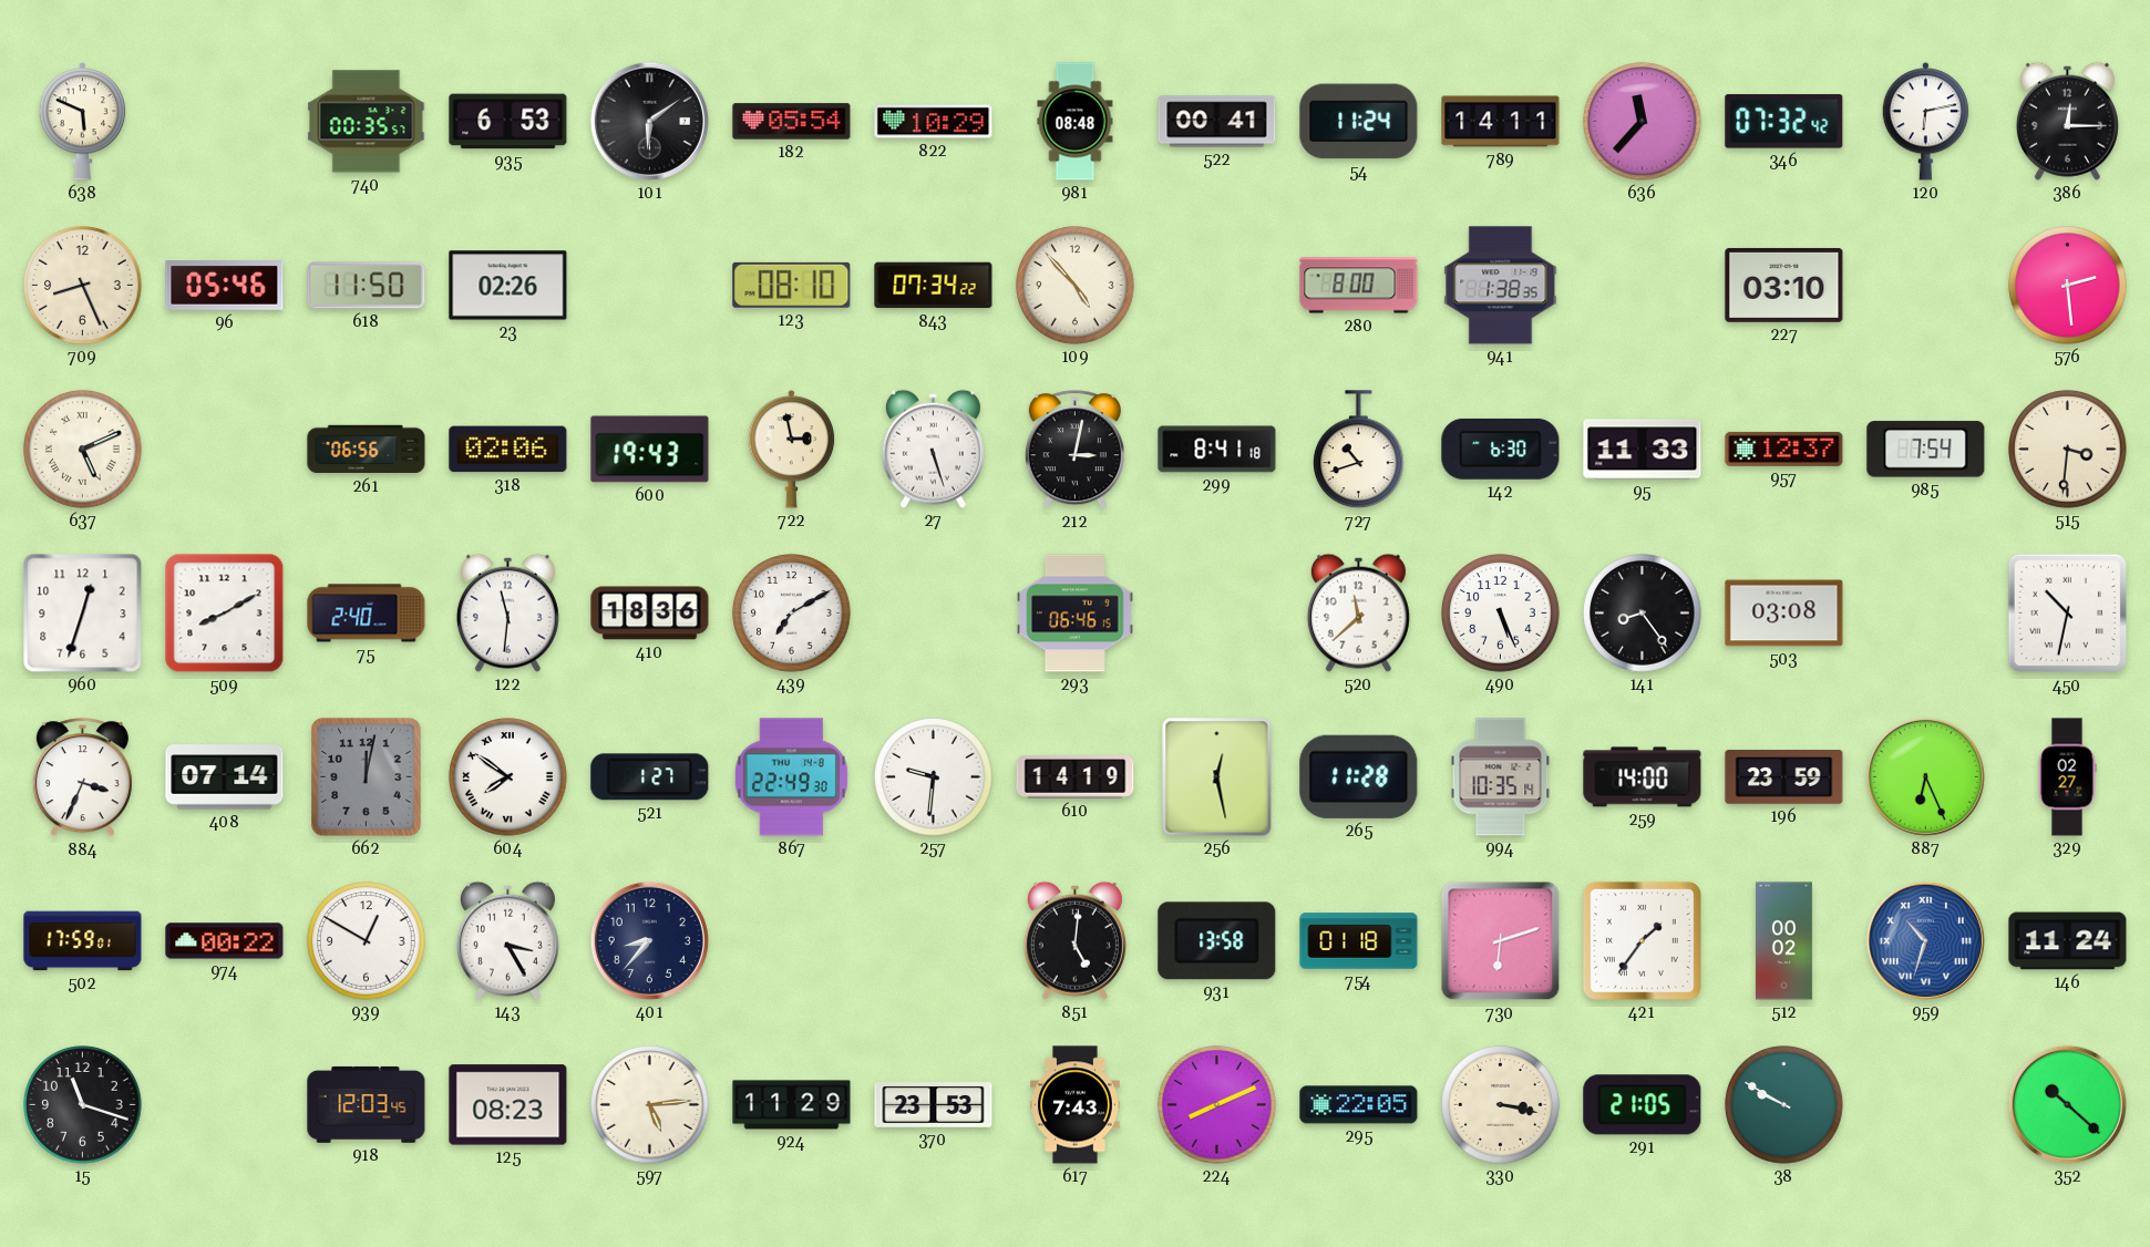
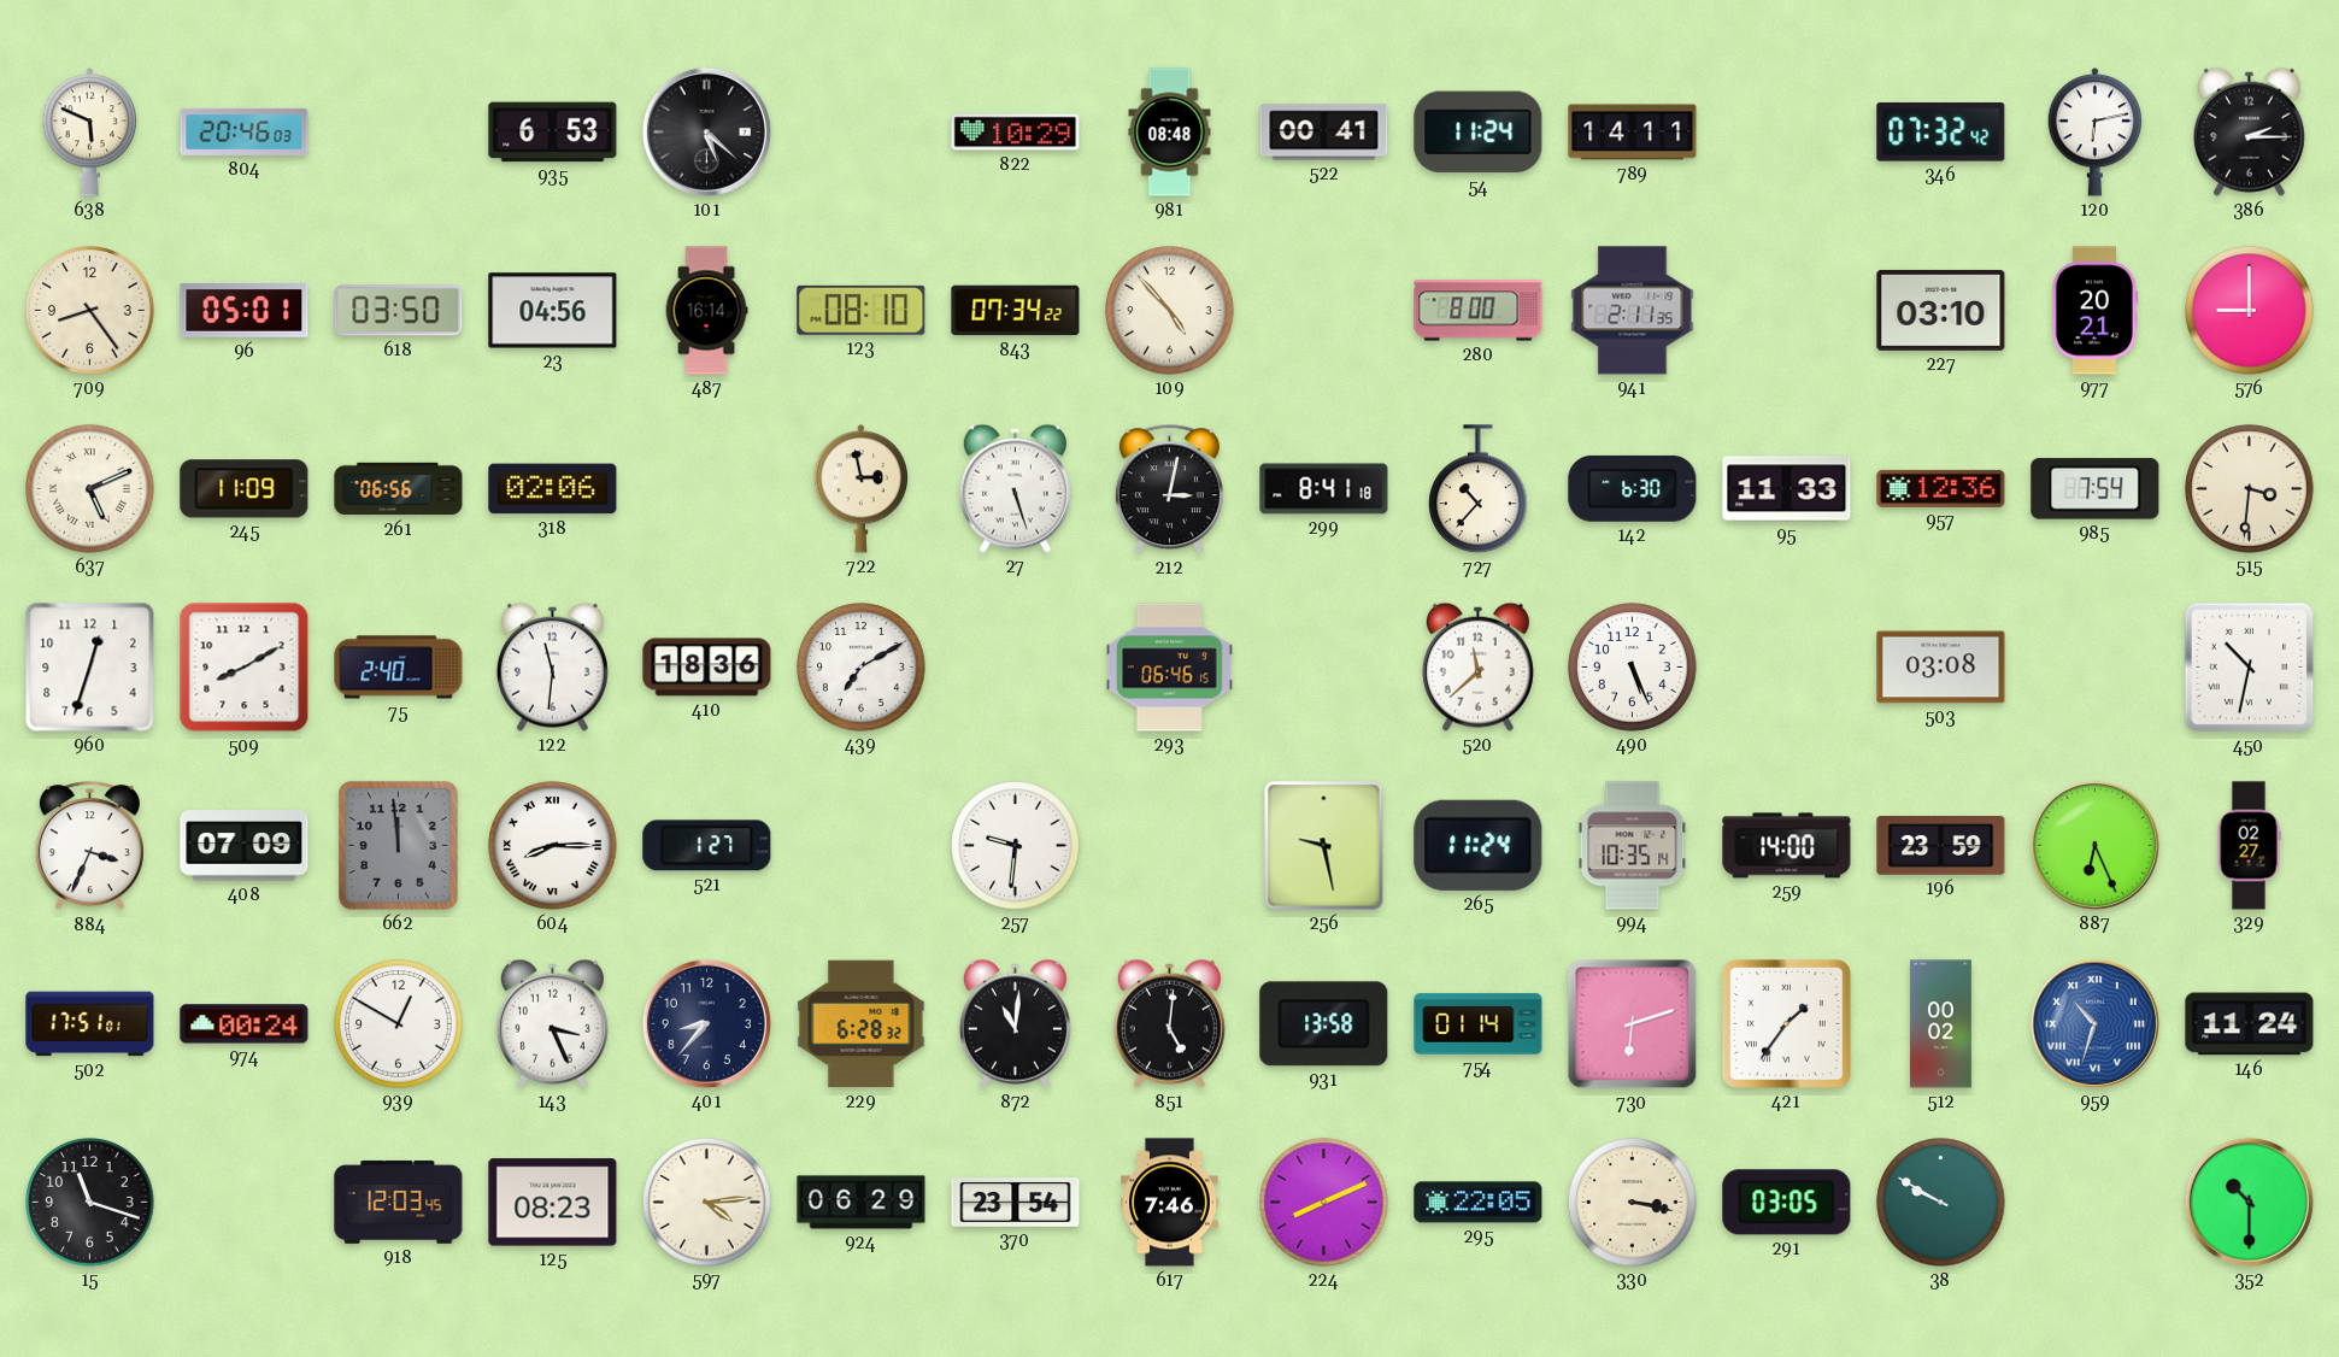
804: none -> 20:46 (245, 131)
740: 00:35 -> none (367, 122)
101: 6:09 -> 5:22 (706, 131)
182: 05:54 -> none (792, 122)
636: 11:37 -> none (1643, 122)
386: 12:15 -> 2:15 (2249, 131)
709: 8:26 -> 8:24 (90, 311)
96: 05:46 -> 05:01 (245, 311)
618: 11:50 -> 03:50 (399, 311)
23: 02:26 -> 04:56 (553, 311)
487: none -> 16:14 (706, 311)
941: 1:38 -> 2:11 (1633, 311)
977: none -> 20:21 (2094, 311)
576: 2:29 -> 9:00 (2250, 311)
245: none -> 11:09 (245, 489)
600: 19:43 -> none (650, 450)
727: 10:42 -> 10:37 (1479, 489)
957: 12:37 -> 12:36 (1941, 488)
141: 8:24 -> none (1643, 614)
408: 07:14 -> 07:09 (245, 846)
662: 12:02 -> 11:59 (399, 846)
604: 7:51 -> 8:15 (553, 846)
867: 22:49 -> none (791, 777)
610: 14:19 -> none (1076, 777)
256: 12:28 -> 9:28 (1324, 846)
265: 11:28 -> 11:24 (1479, 845)
502: 17:59 -> 17:51 (90, 1024)
974: 00:22 -> 00:24 (245, 1024)
143: 3:25 -> 3:26 (552, 1023)
229: none -> 6:28 (862, 1024)
872: none -> 11:01 (1015, 1023)
754: 01:18 -> 01:14 (1479, 1024)
597: 5:14 -> 4:14 (707, 1203)
924: 11:29 -> 06:29 (862, 1203)
370: 23:53 -> 23:54 (1016, 1203)
617: 7:43 -> 7:46 (1170, 1203)
291: 21:05 -> 03:05 (1787, 1203)
352: 10:22 -> 10:30 (2249, 1202)
